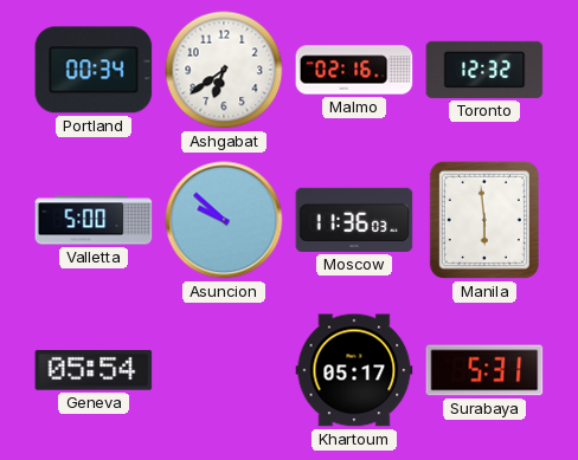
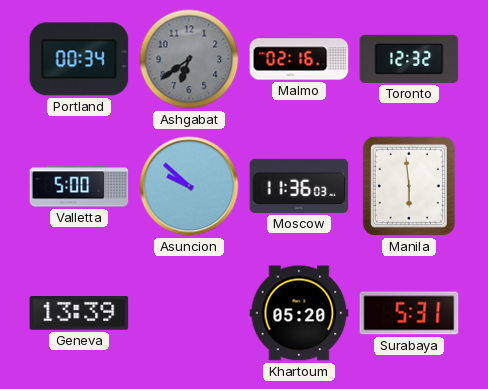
Ashgabat dial: white -> grey (189, 59)
Geneva: 05:54 -> 13:39 (79, 314)
Khartoum: 05:17 -> 05:20 (299, 313)
